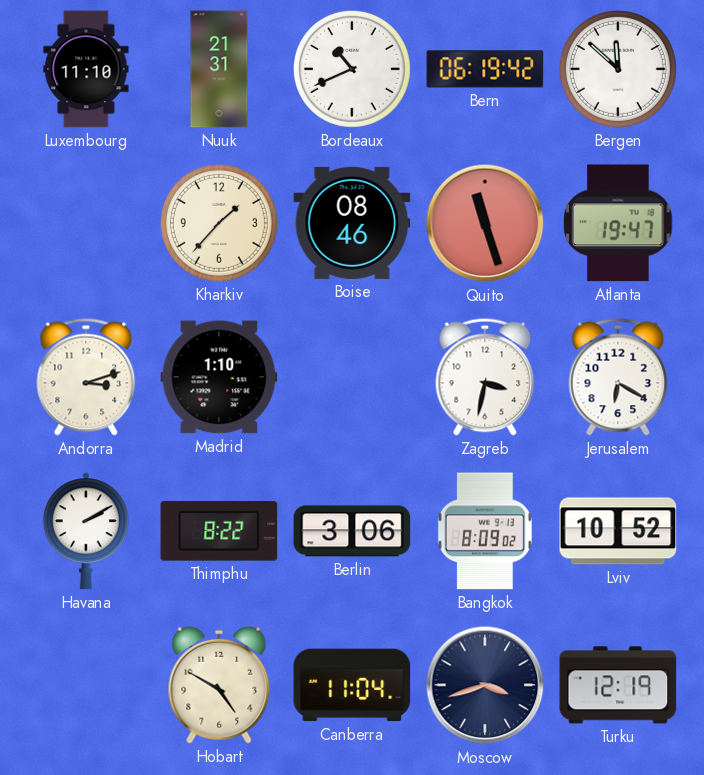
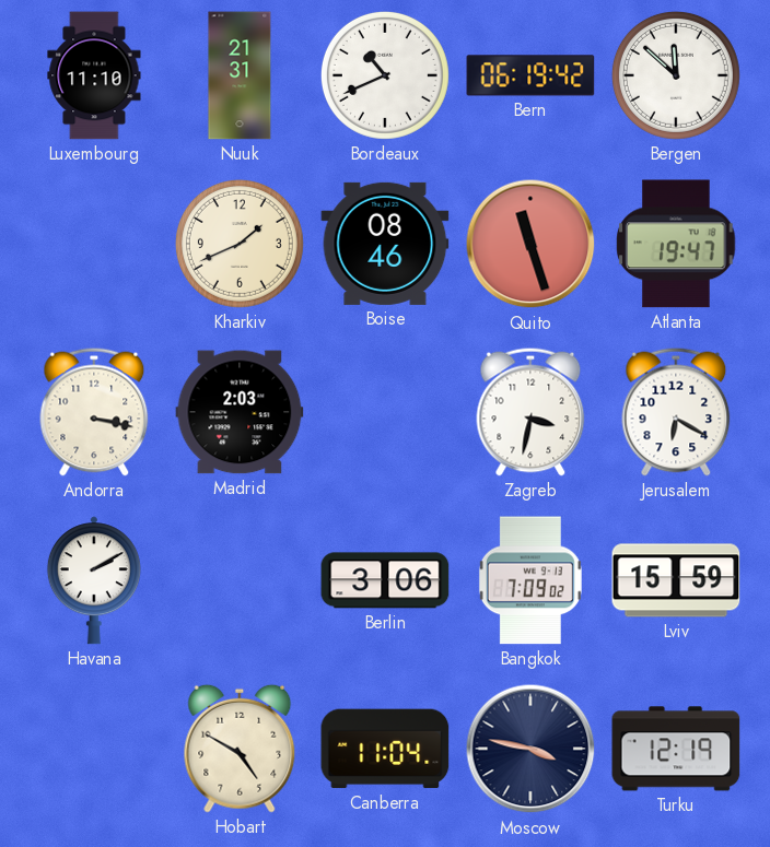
Kharkiv: 1:37 -> 1:41 (240, 244)
Andorra: 3:12 -> 3:17 (94, 412)
Madrid: 1:10 -> 2:03 (240, 412)
Thimphu: 8:22 -> none (219, 531)
Bangkok: 8:09 -> 7:09 (530, 580)
Lviv: 10:52 -> 15:59 (676, 580)
Moscow: 3:42 -> 3:47 (530, 749)
